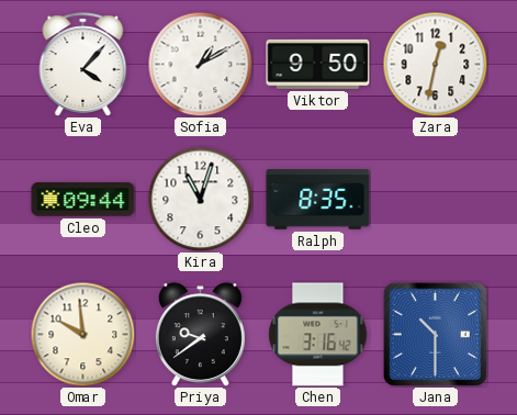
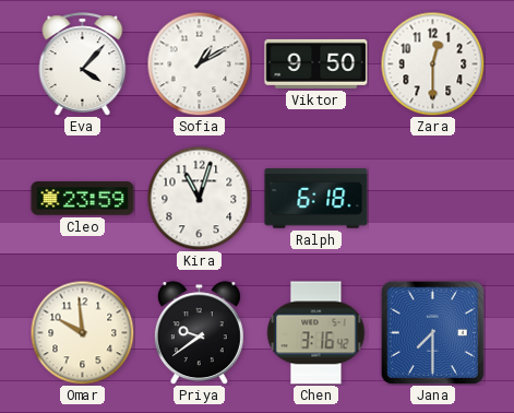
Zara: 12:32 -> 12:30 (432, 63)
Cleo: 09:44 -> 23:59 (83, 199)
Ralph: 8:35 -> 6:18 (316, 199)
Jana: 10:30 -> 7:30 (432, 332)
